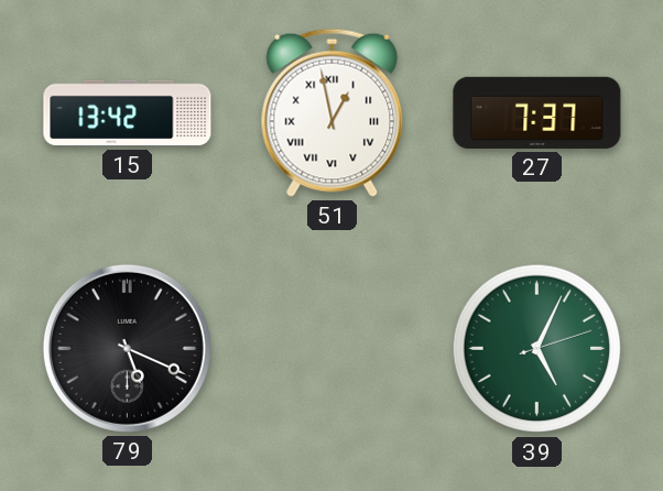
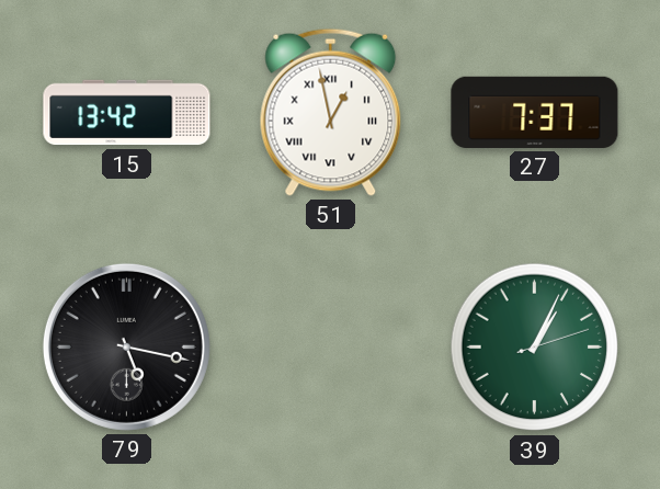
79: 5:19 -> 5:17 (126, 346)
39: 5:04 -> 1:04 (535, 348)
